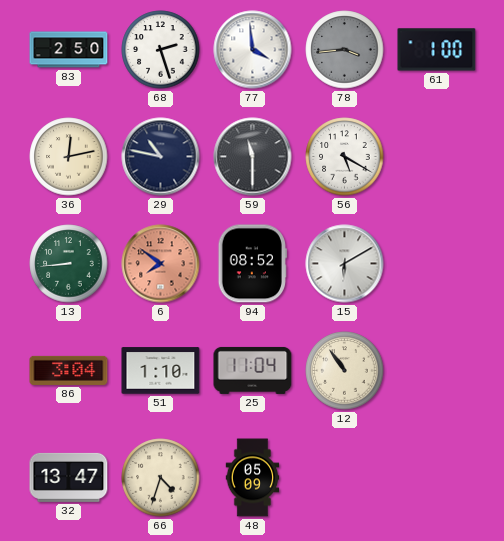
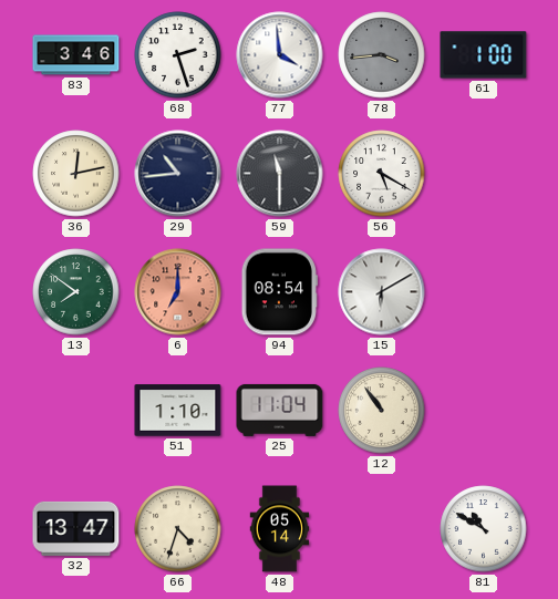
83: 2:50 -> 3:46 (76, 55)
29: 10:47 -> 10:44 (178, 174)
13: 8:44 -> 7:51 (76, 292)
6: 7:51 -> 7:00 (178, 292)
94: 08:52 -> 08:54 (279, 292)
86: 3:04 -> none (69, 370)
48: 05:09 -> 05:14 (280, 529)
81: none -> 10:50 (484, 529)
